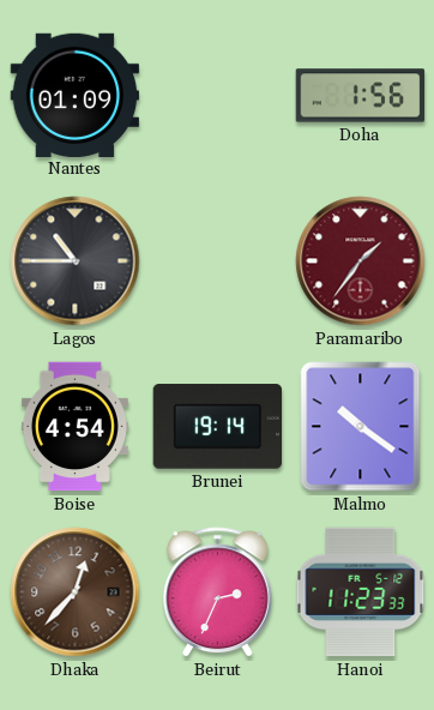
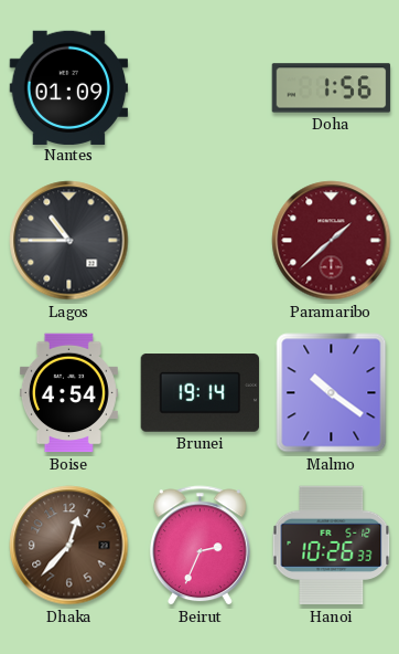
Paramaribo: 1:36 -> 1:38 (332, 241)
Hanoi: 11:23 -> 10:26 (332, 546)
